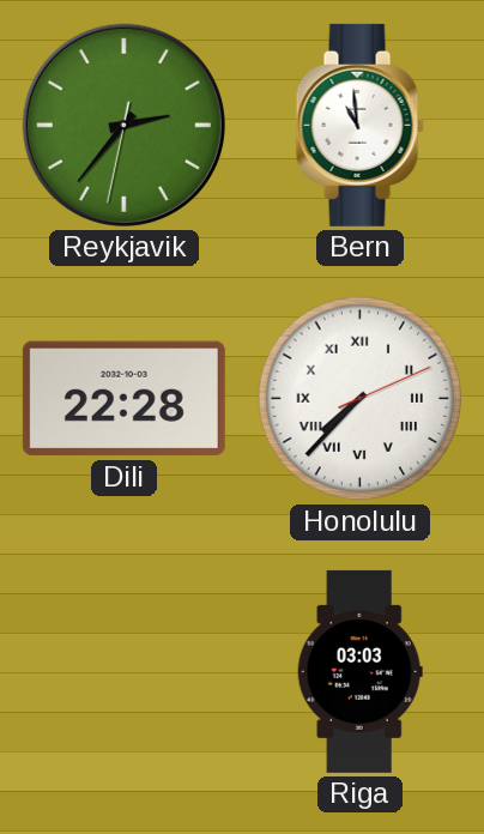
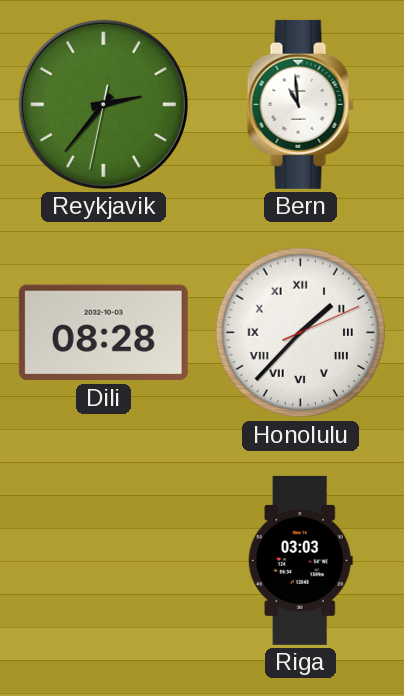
Dili: 22:28 -> 08:28 (103, 333)
Honolulu: 7:37 -> 1:37 (301, 333)
